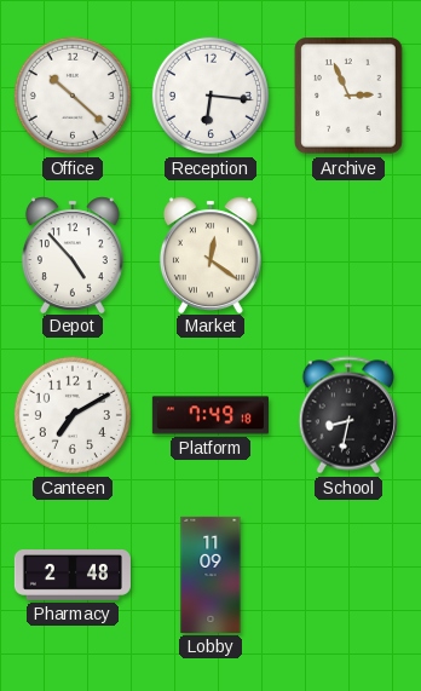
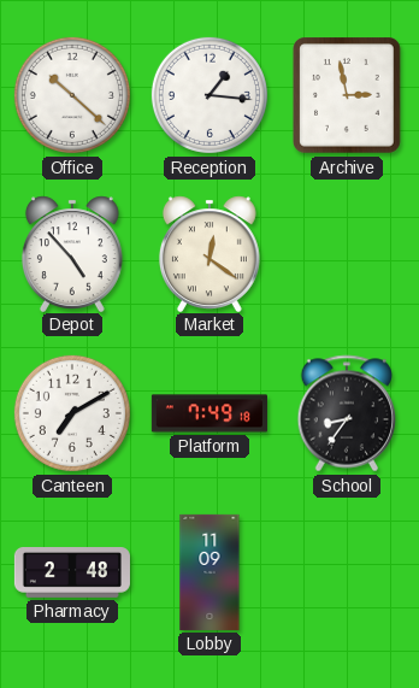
Reception: 6:16 -> 1:16 (209, 95)
Archive: 2:56 -> 2:58 (348, 96)
School: 8:32 -> 8:36 (346, 413)
